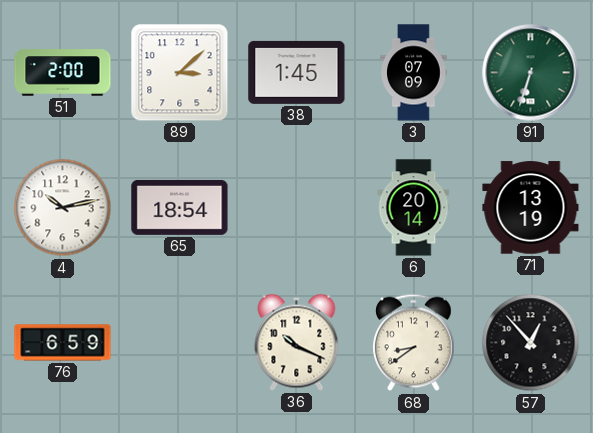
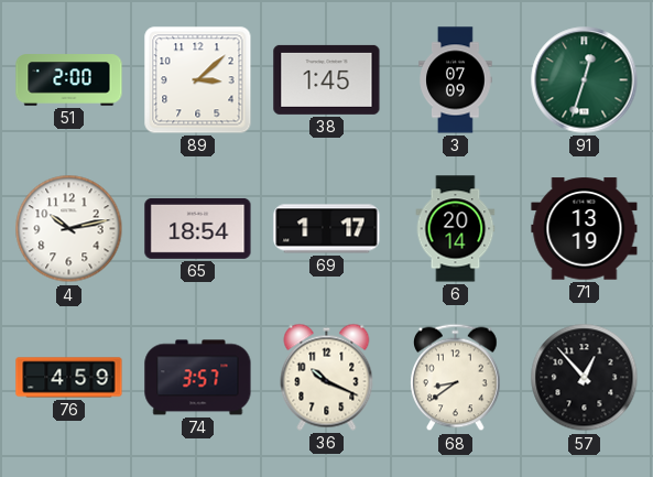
91: 6:33 -> 12:33 (585, 80)
69: none -> 1:17 (327, 229)
76: 6:59 -> 4:59 (69, 378)
74: none -> 3:57 (198, 378)
